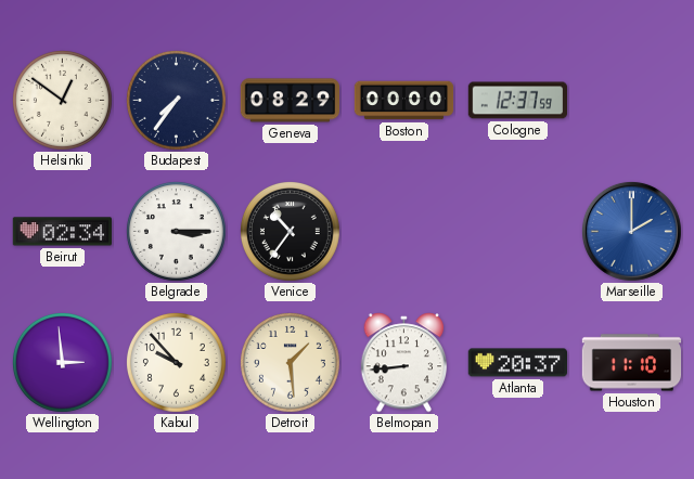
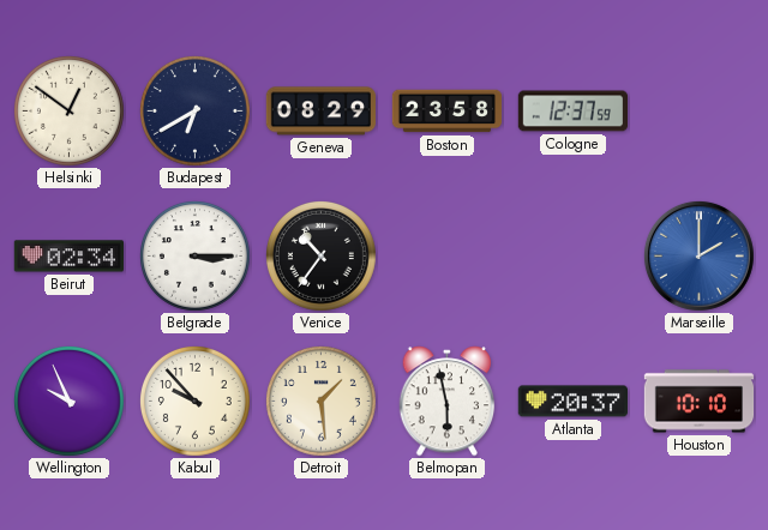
Budapest: 7:36 -> 6:40 (194, 110)
Boston: 00:00 -> 23:58 (448, 112)
Wellington: 2:59 -> 9:56 (68, 400)
Belmopan: 8:44 -> 5:58 (448, 402)
Houston: 11:10 -> 10:10 (700, 402)
